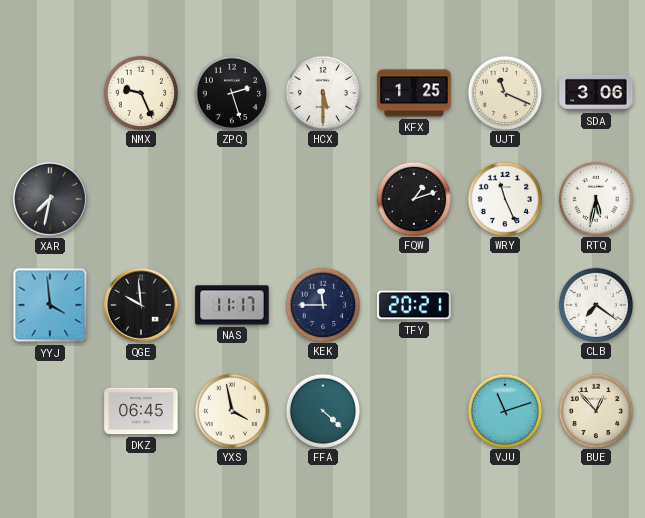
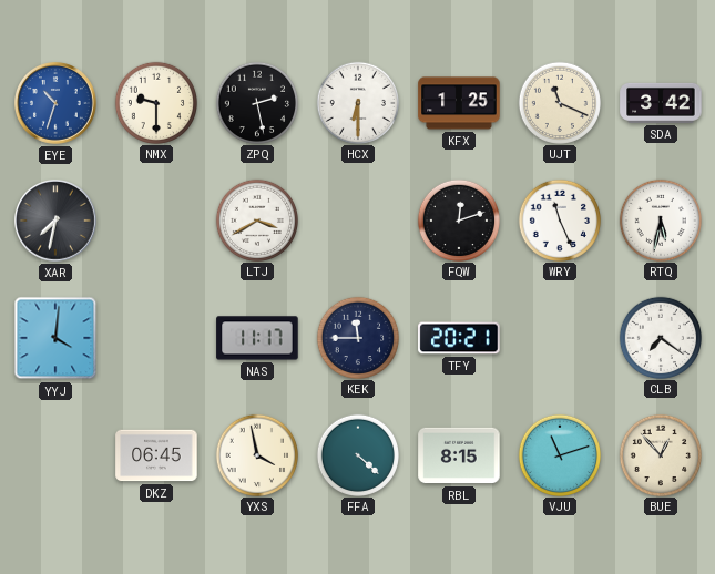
EYE: none -> 10:33 (57, 104)
NMX: 9:26 -> 9:30 (155, 102)
ZPQ: 2:27 -> 2:28 (256, 102)
HCX: 5:30 -> 6:30 (357, 102)
SDA: 3:06 -> 3:42 (661, 103)
LTJ: none -> 3:40 (256, 219)
FQW: 1:12 -> 12:12 (458, 219)
YYJ: 3:59 -> 4:01 (55, 338)
QGE: 9:59 -> none (142, 306)
RBL: none -> 8:15 (459, 455)
